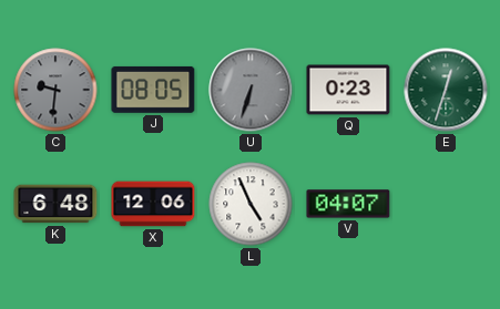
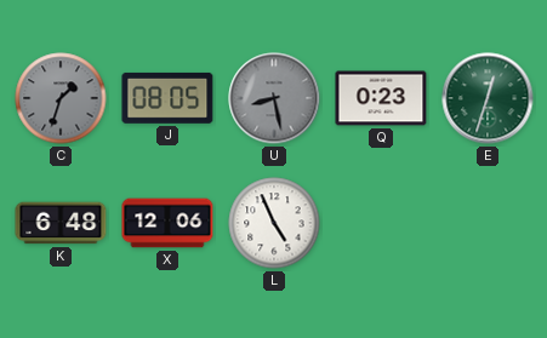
C: 9:31 -> 1:33 (61, 98)
U: 6:33 -> 8:28 (274, 98)
V: 04:07 -> none (348, 204)
